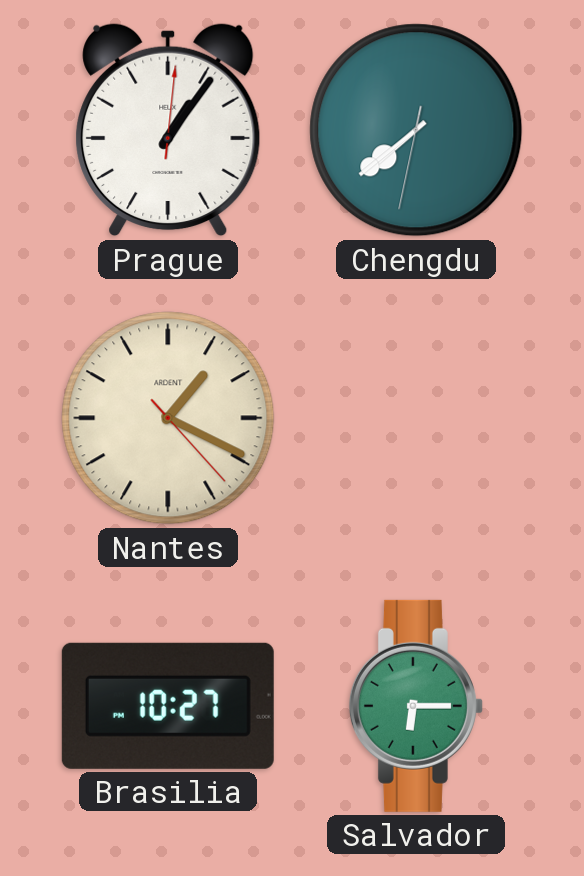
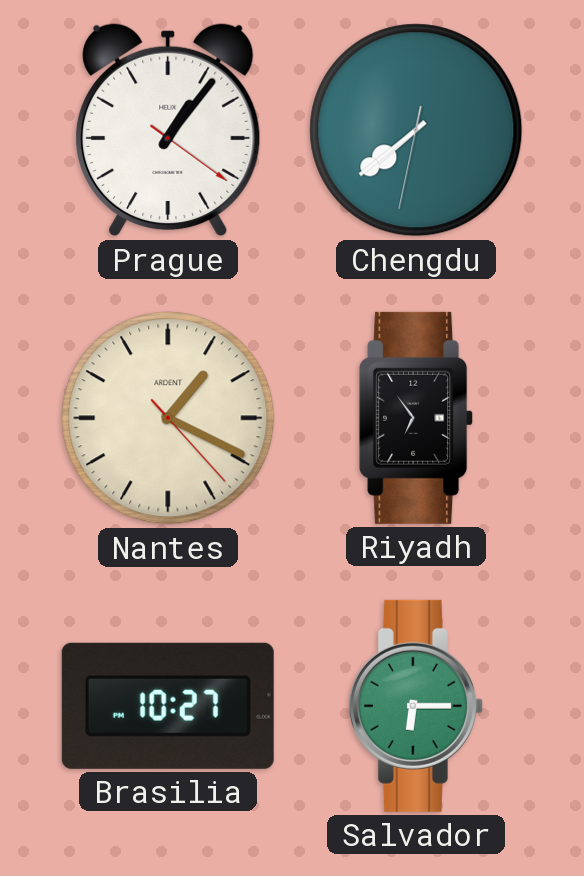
Prague: 1:06:01 -> 1:06:21 (168, 130)
Riyadh: none -> 6:54 (417, 418)
